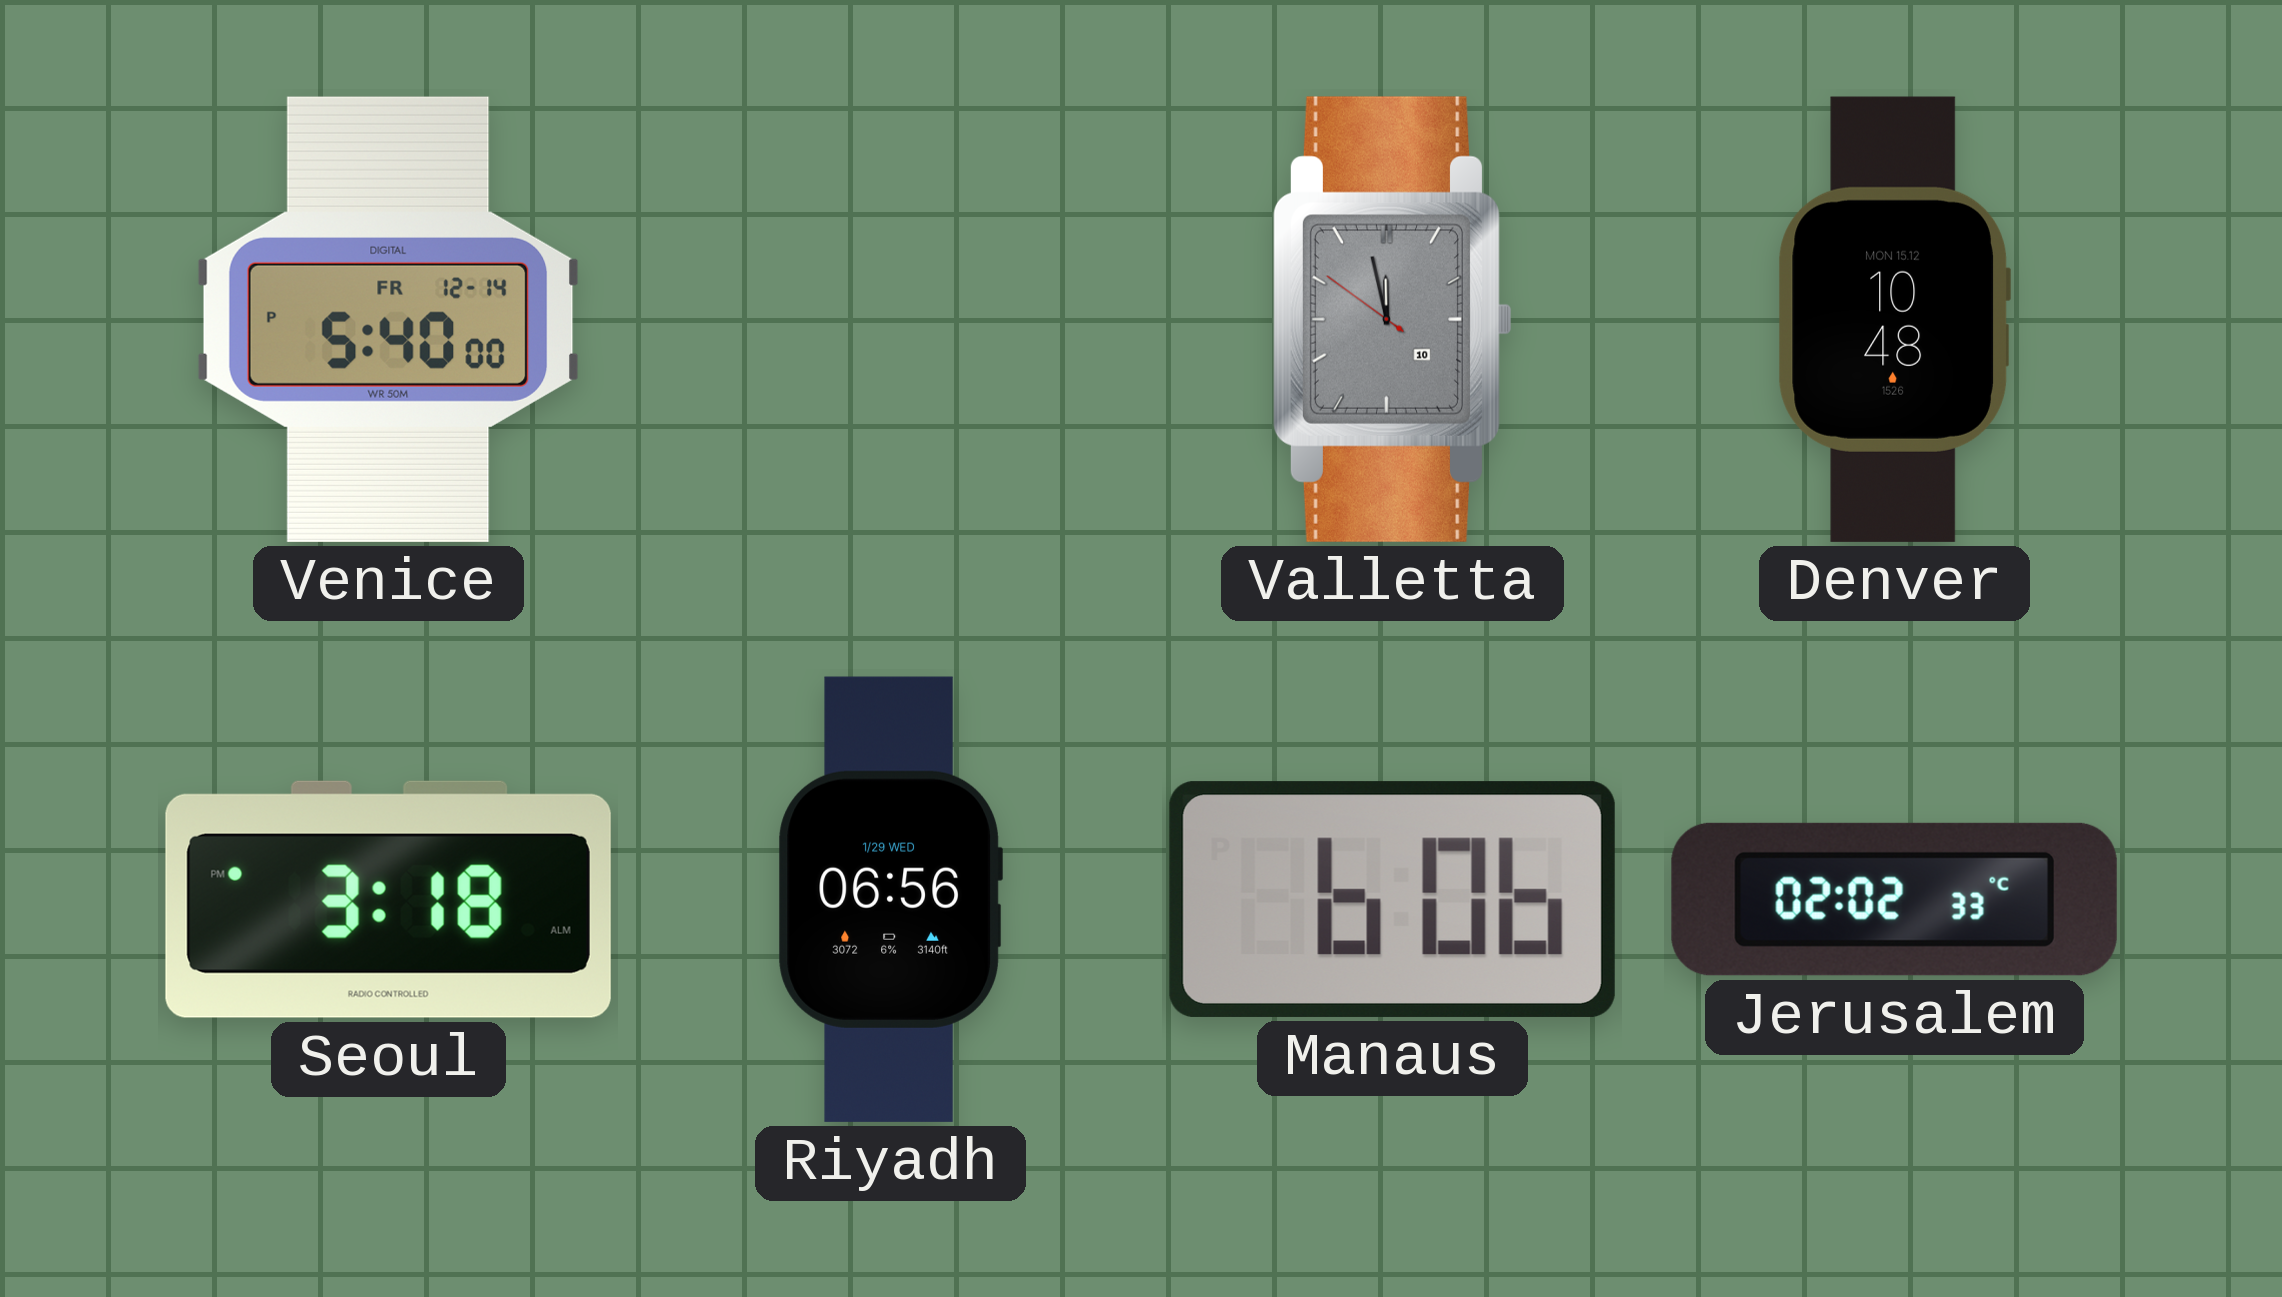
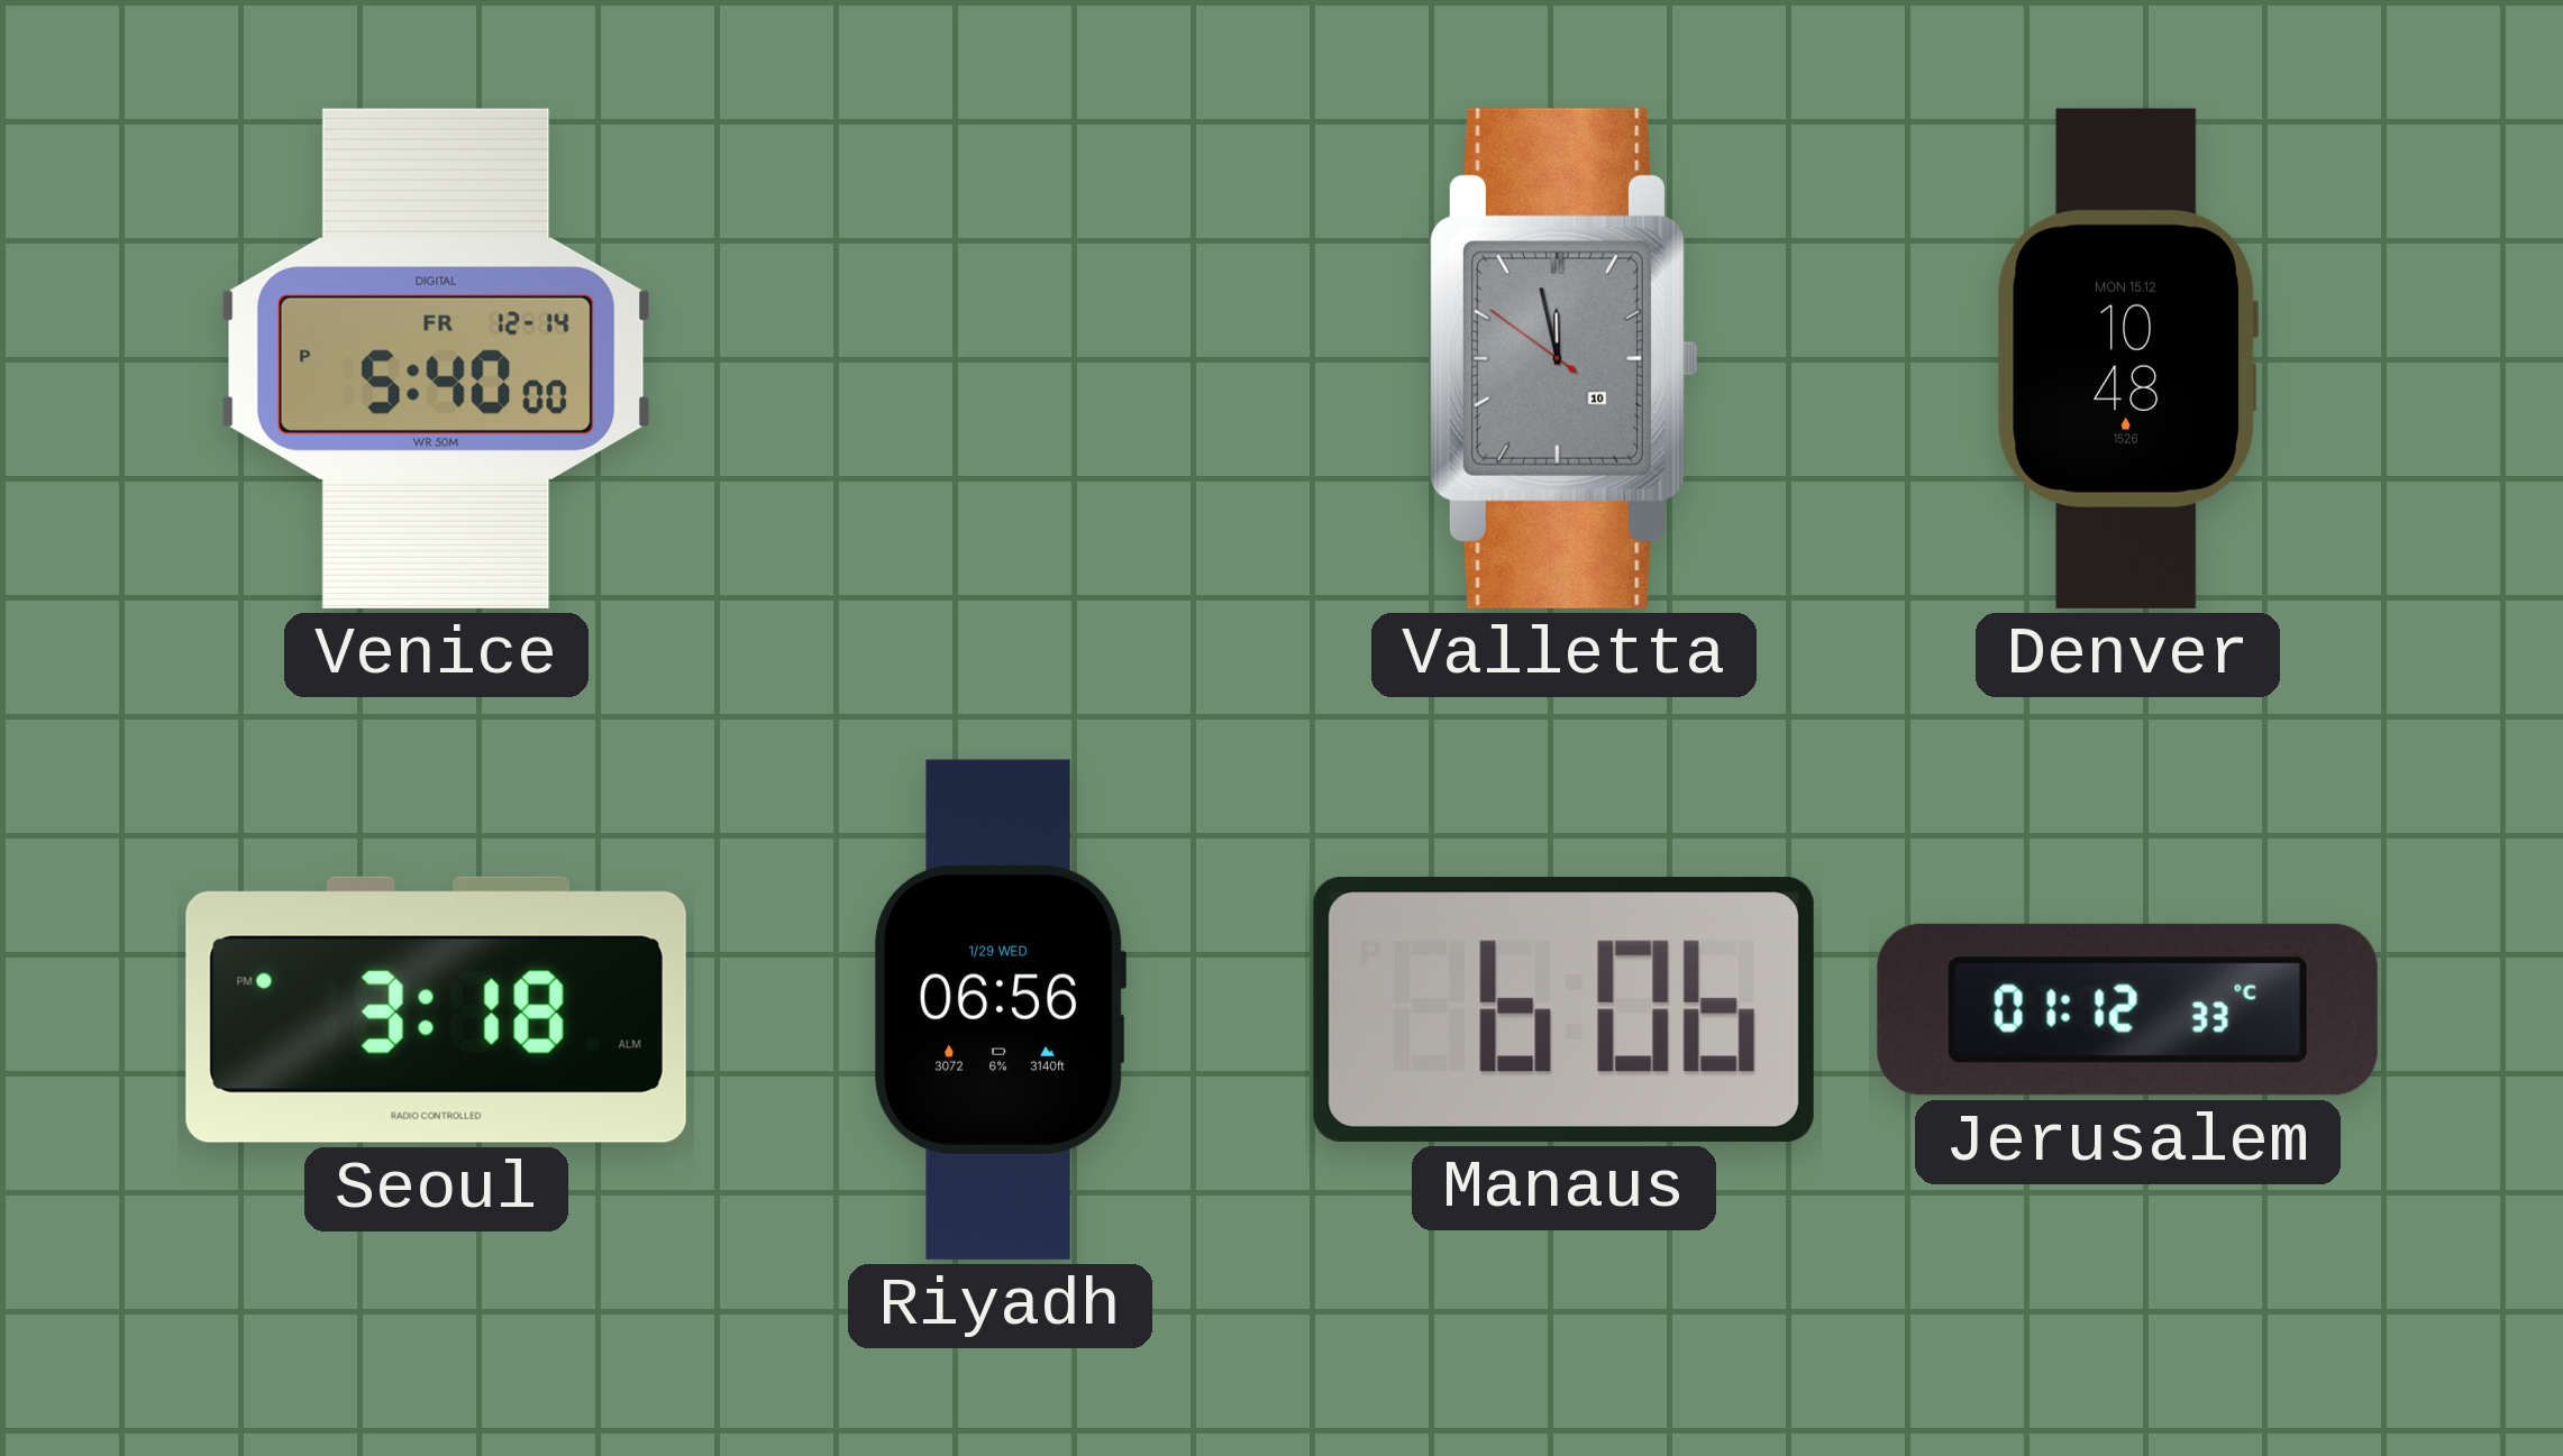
Jerusalem: 02:02 -> 01:12 (2127, 1009)
